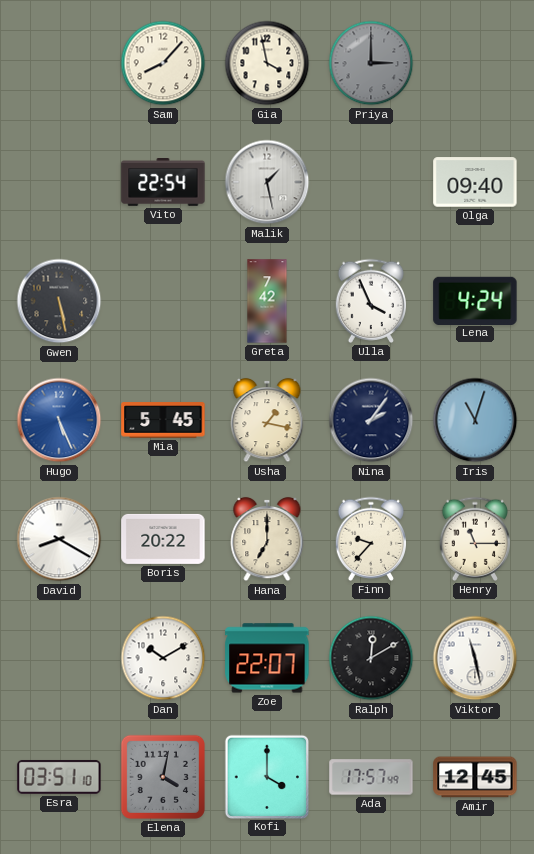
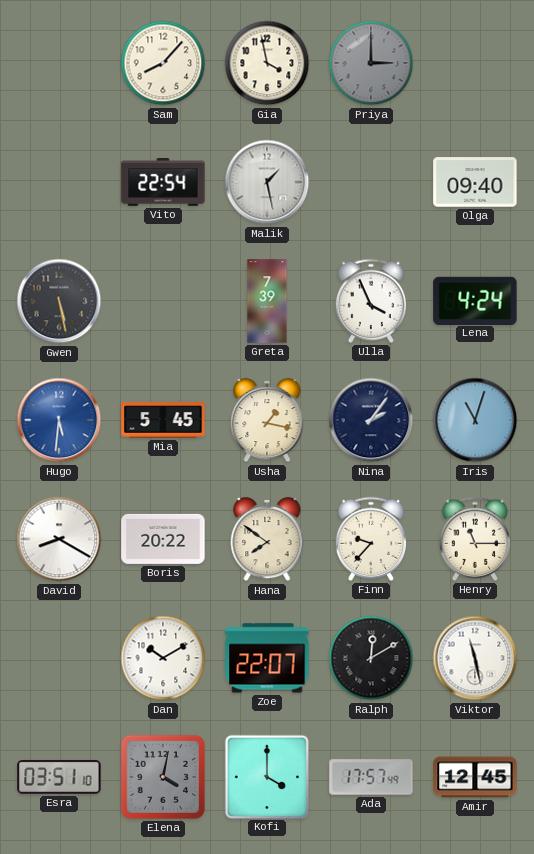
Greta: 7:42 -> 7:39 (267, 301)
Hugo: 5:26 -> 5:31 (59, 420)
Hana: 7:00 -> 7:51 (267, 539)
